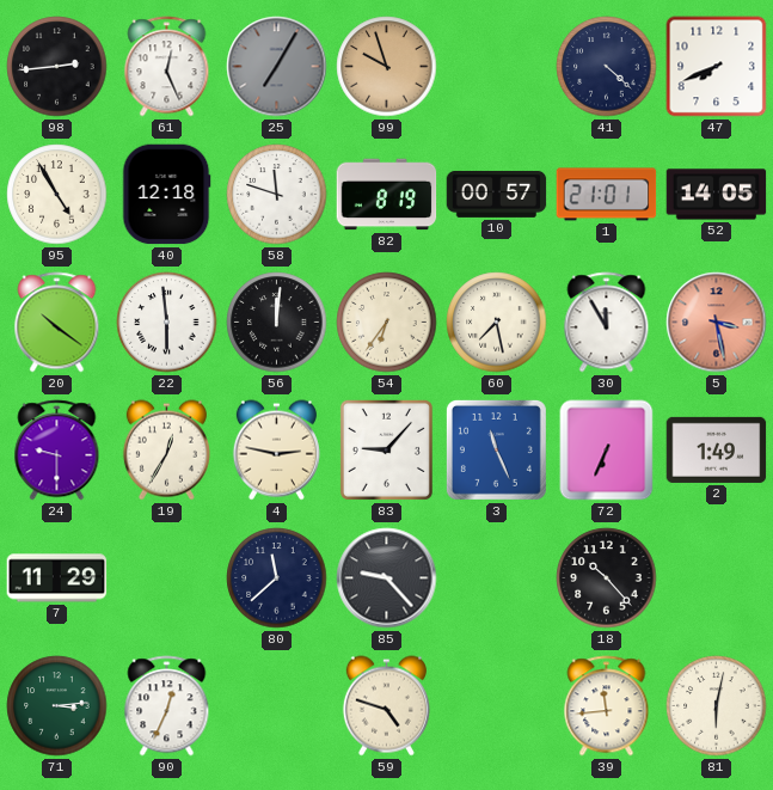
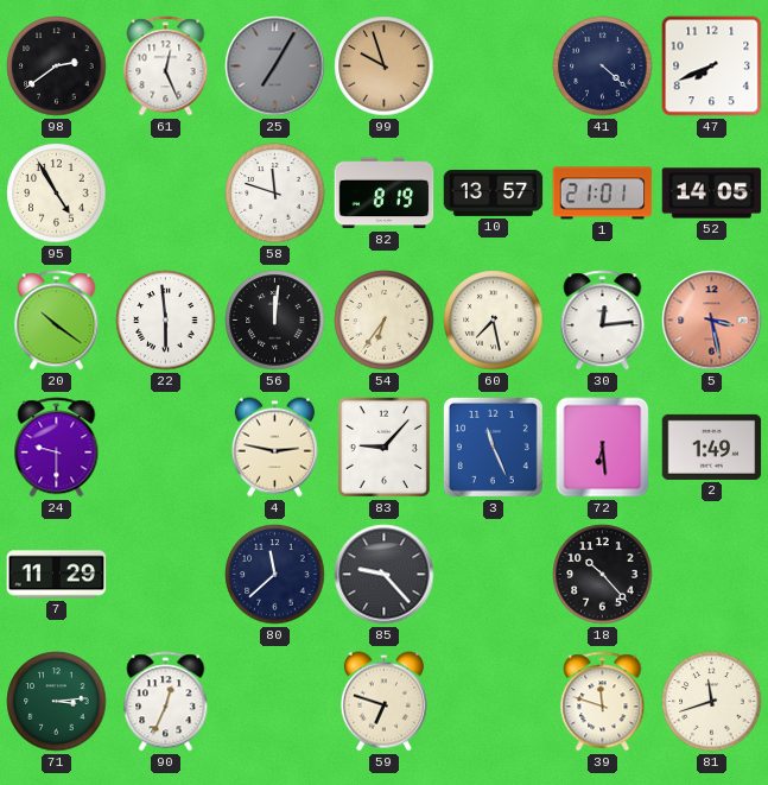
98: 2:44 -> 2:39 (57, 67)
40: 12:18 -> none (166, 195)
10: 00:57 -> 13:57 (494, 192)
30: 11:55 -> 12:14 (603, 321)
19: 12:35 -> none (166, 451)
72: 6:34 -> 6:29 (603, 448)
59: 4:48 -> 6:48 (383, 702)
39: 11:44 -> 11:48 (603, 702)
81: 6:02 -> 11:42 (712, 702)
